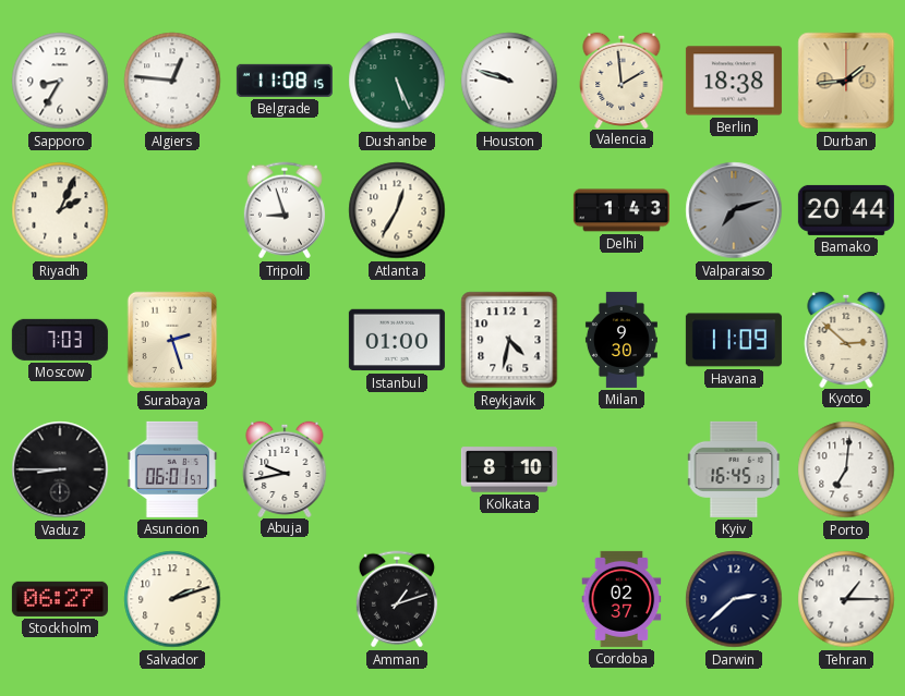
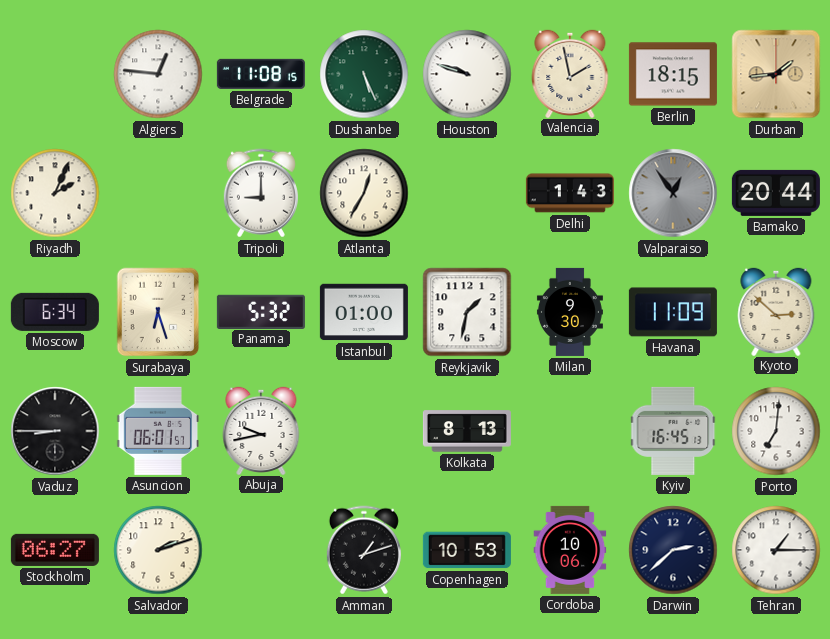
Sapporo: 8:35 -> none (60, 81)
Valencia: 1:59 -> 1:58 (570, 73)
Berlin: 18:38 -> 18:15 (673, 74)
Tripoli: 8:57 -> 9:00 (261, 193)
Valparaiso: 7:12 -> 12:54 (673, 193)
Moscow: 7:03 -> 6:34 (55, 312)
Surabaya: 2:27 -> 6:27 (158, 312)
Panama: none -> 5:32 (261, 311)
Reykjavik: 4:32 -> 1:32 (467, 312)
Kolkata: 8:10 -> 8:13 (467, 431)
Copenhagen: none -> 10:53 (467, 550)
Cordoba: 02:37 -> 10:06 (570, 550)
